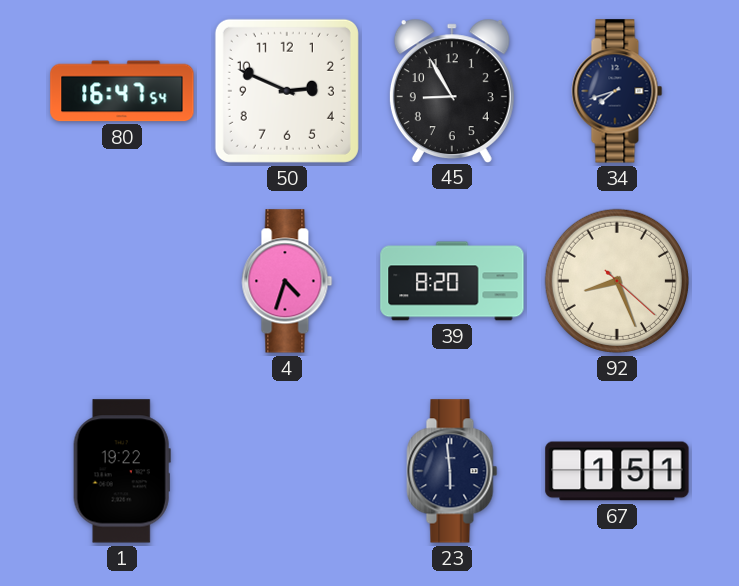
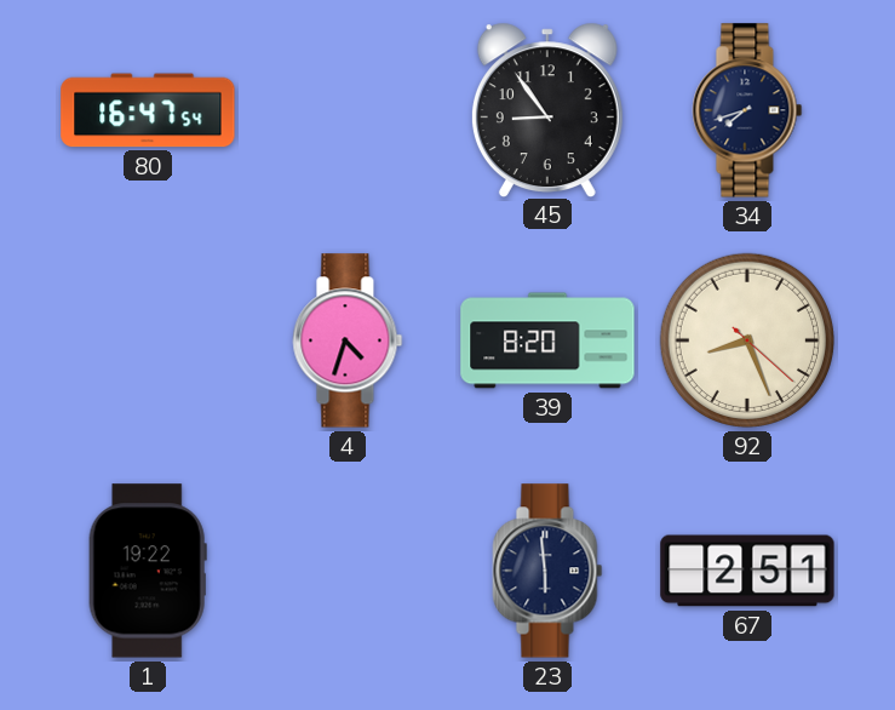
50: 2:49 -> none (287, 91)
45: 8:55 -> 8:54 (547, 109)
67: 1:51 -> 2:51 (747, 571)
